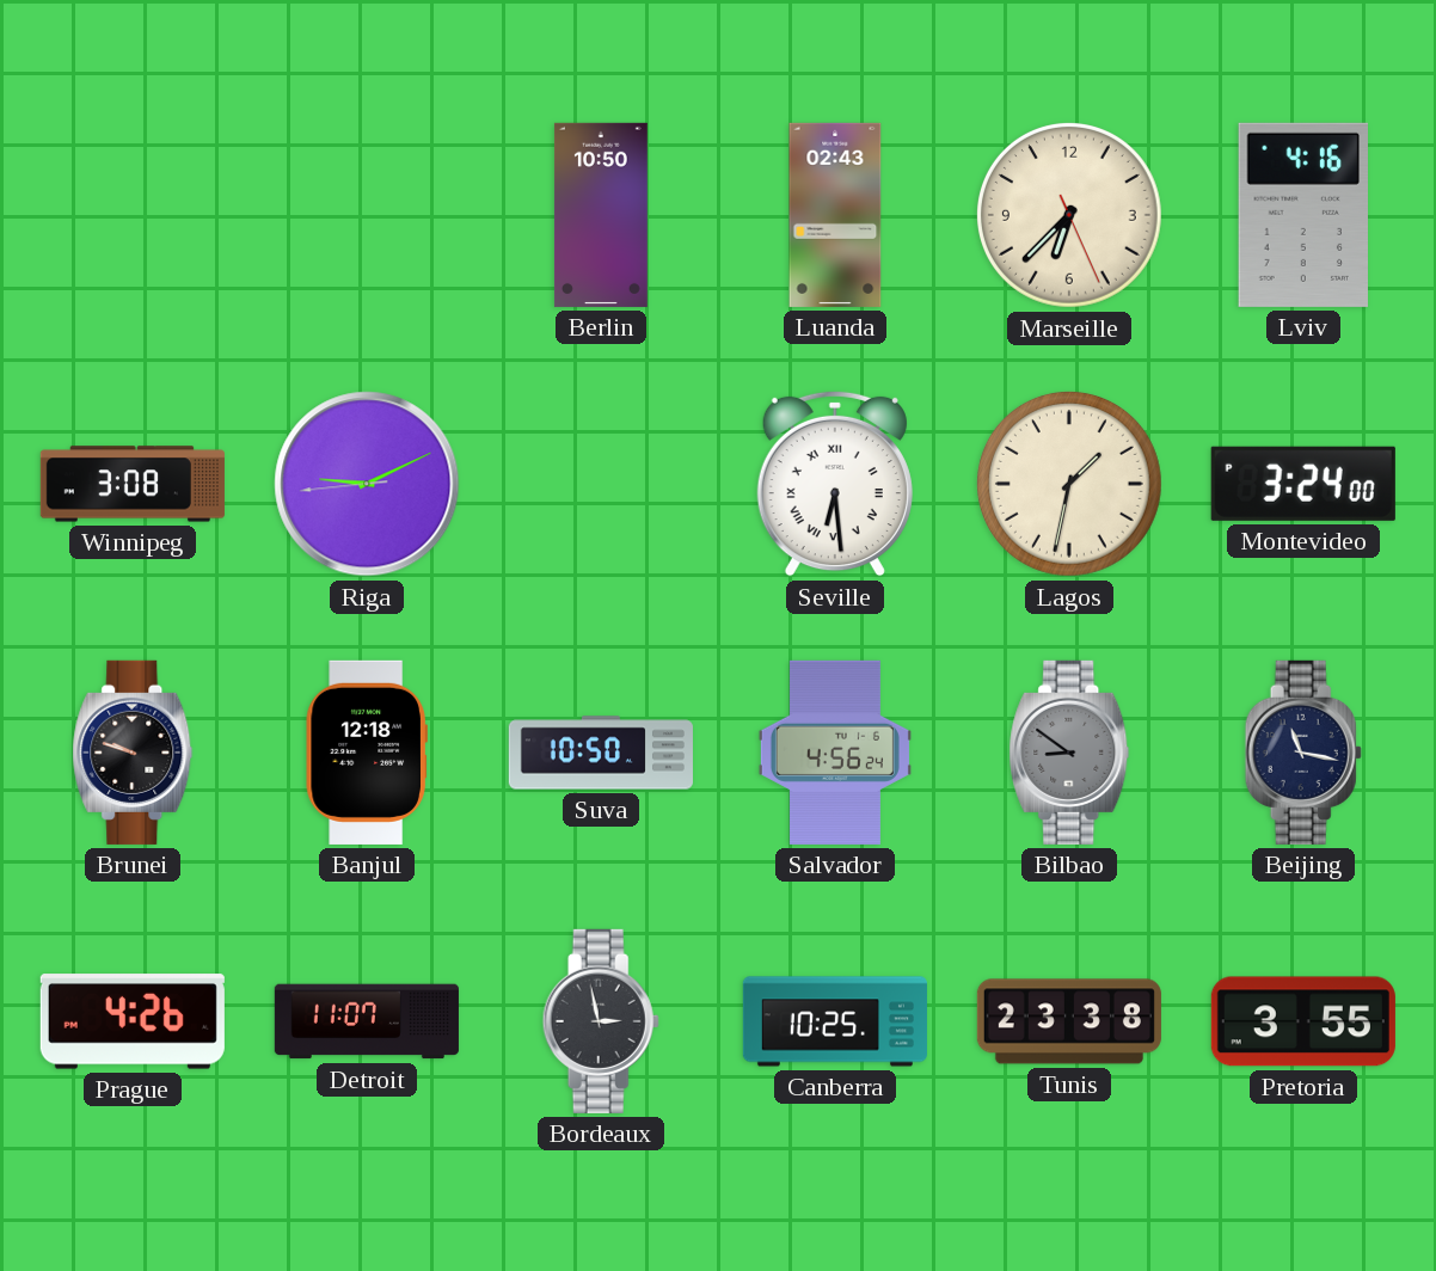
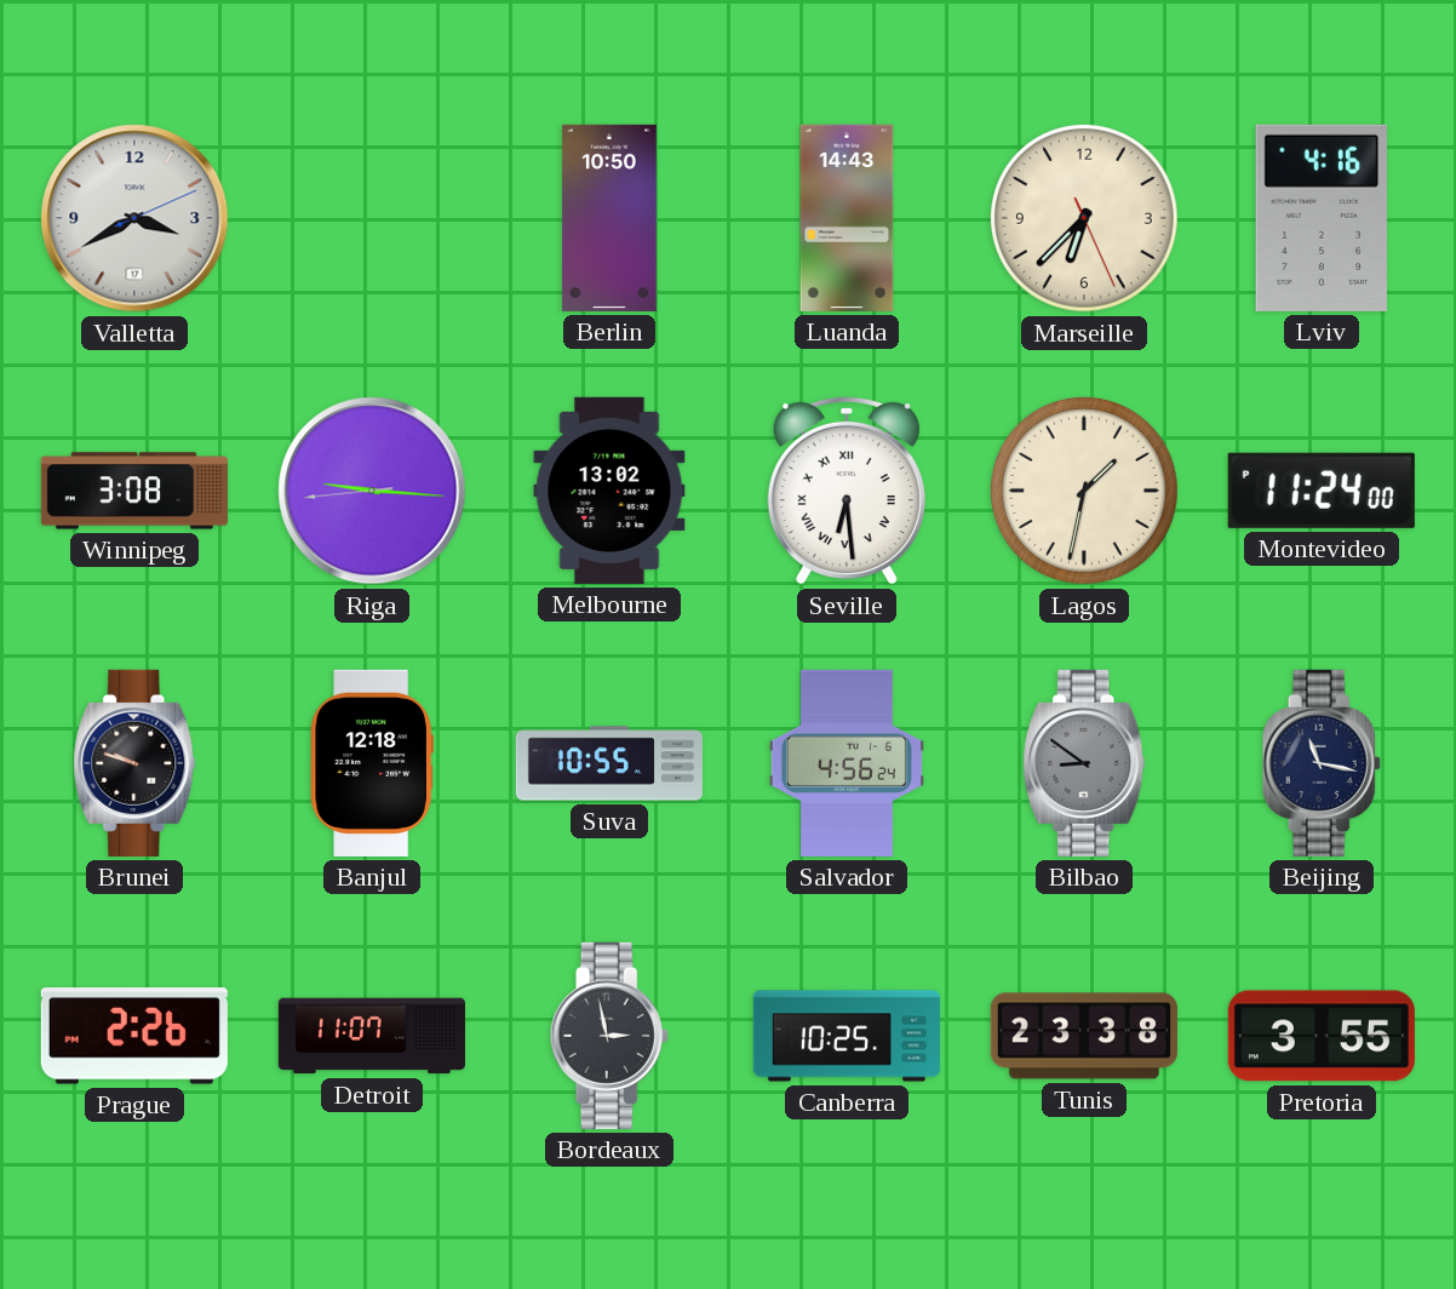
Valletta: none -> 3:40 (134, 218)
Luanda: 02:43 -> 14:43 (847, 218)
Riga: 9:10 -> 9:15 (372, 491)
Melbourne: none -> 13:02 (609, 491)
Montevideo: 3:24 -> 11:24 (1322, 491)
Suva: 10:50 -> 10:55 (609, 763)
Prague: 4:26 -> 2:26 (134, 1036)
